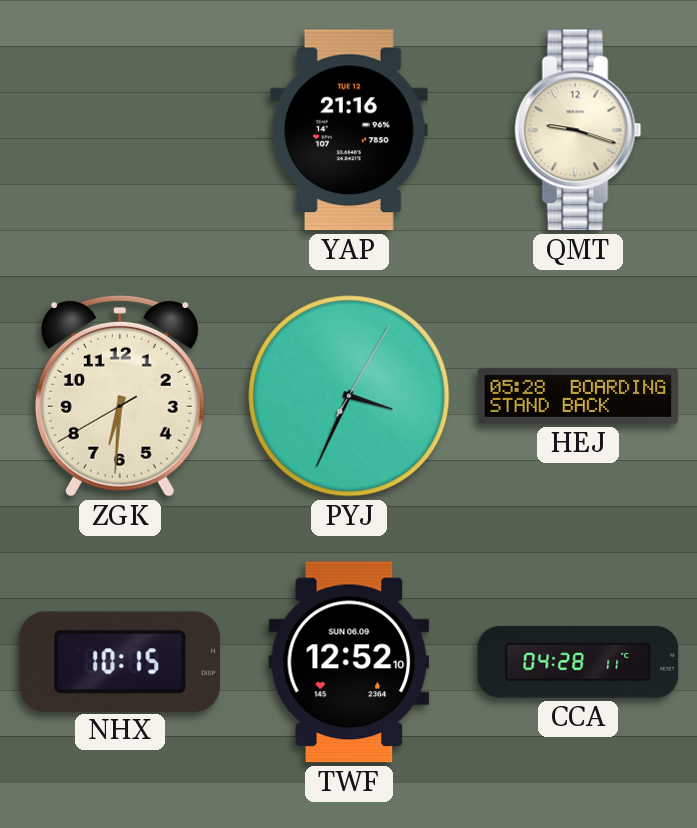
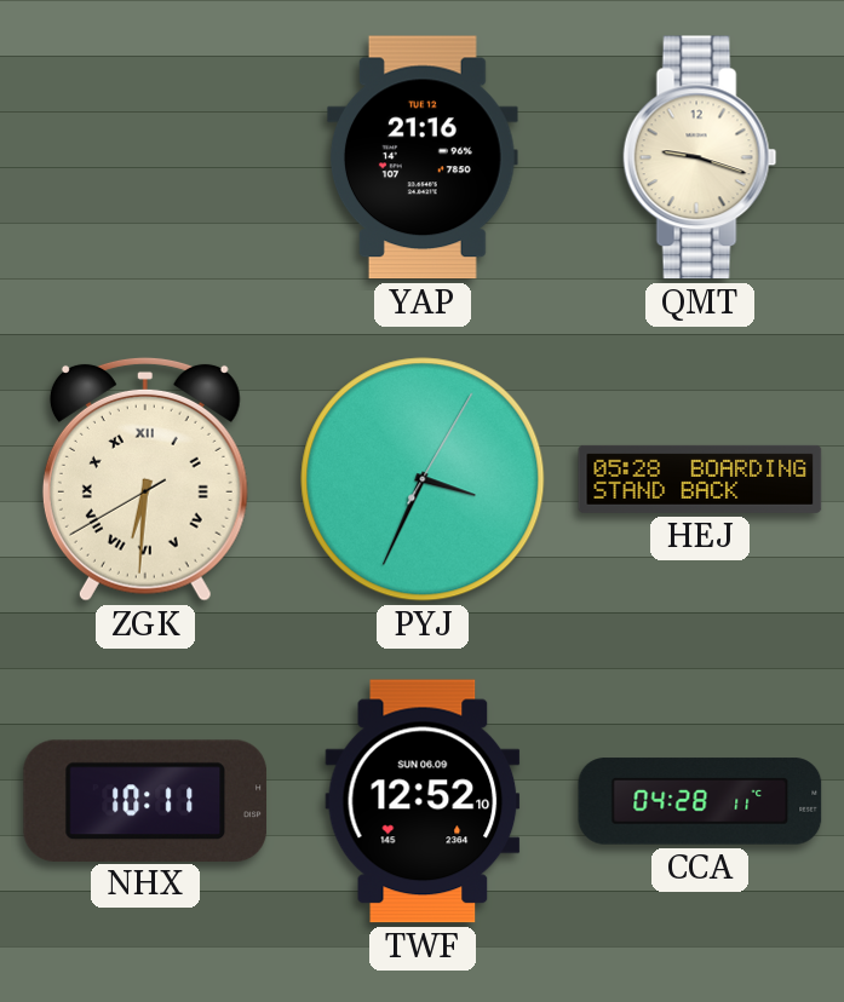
ZGK numerals: Arabic -> Roman (145, 479)
NHX: 10:15 -> 10:11 (144, 800)
